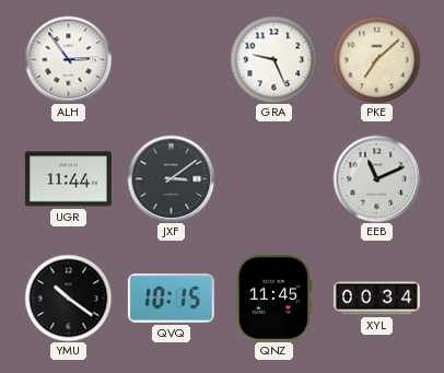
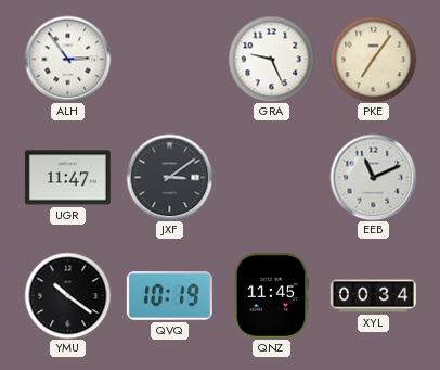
PKE: 7:08 -> 7:06 (373, 59)
UGR: 11:44 -> 11:47 (67, 178)
QVQ: 10:15 -> 10:19 (169, 296)
